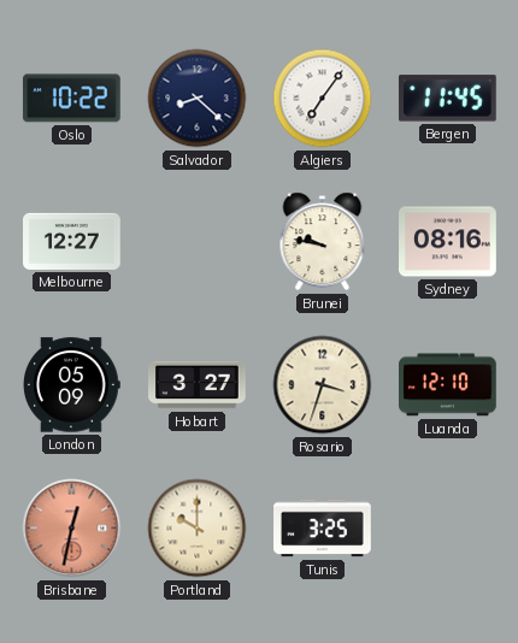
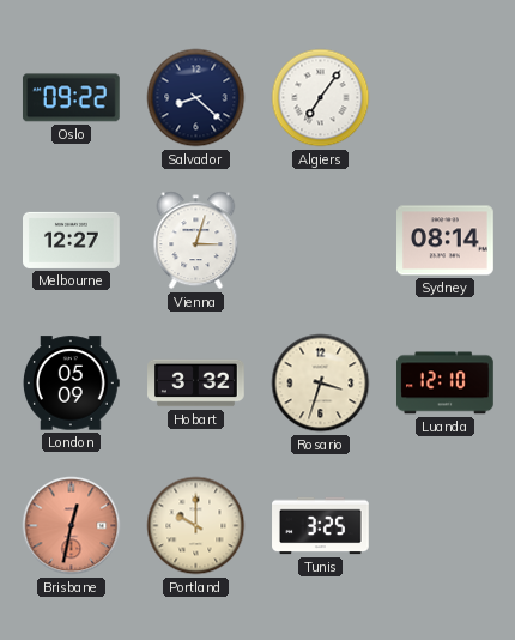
Oslo: 10:22 -> 09:22 (71, 98)
Bergen: 11:45 -> none (447, 99)
Vienna: none -> 3:03 (196, 241)
Brunei: 9:47 -> none (323, 242)
Sydney: 08:16 -> 08:14 (446, 241)
Hobart: 3:27 -> 3:32 (196, 384)
